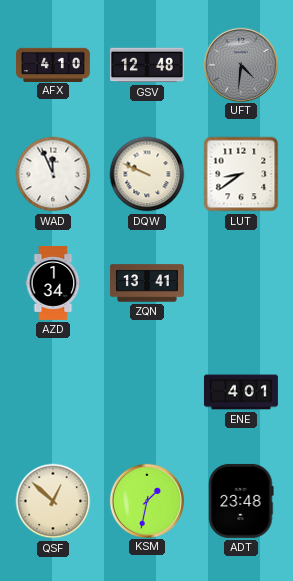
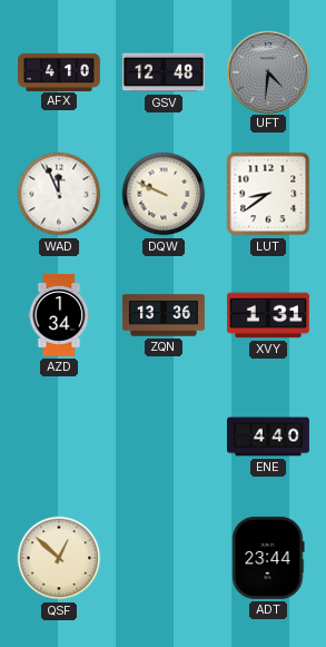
ZQN: 13:41 -> 13:36 (164, 315)
XVY: none -> 1:31 (268, 315)
ENE: 4:01 -> 4:40 (268, 437)
KSM: 1:32 -> none (146, 500)
ADT: 23:48 -> 23:44 (268, 558)
